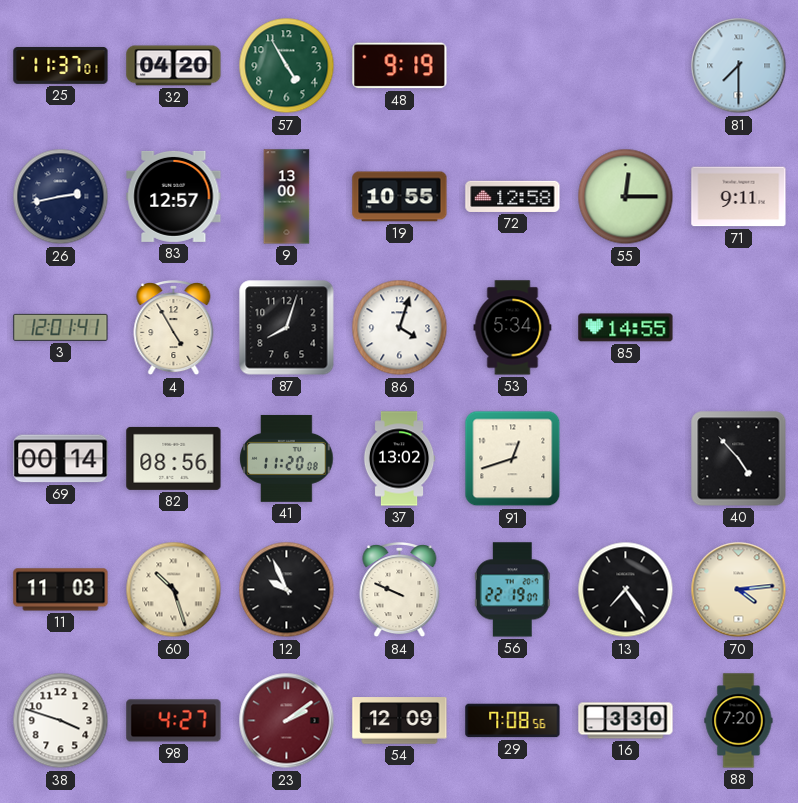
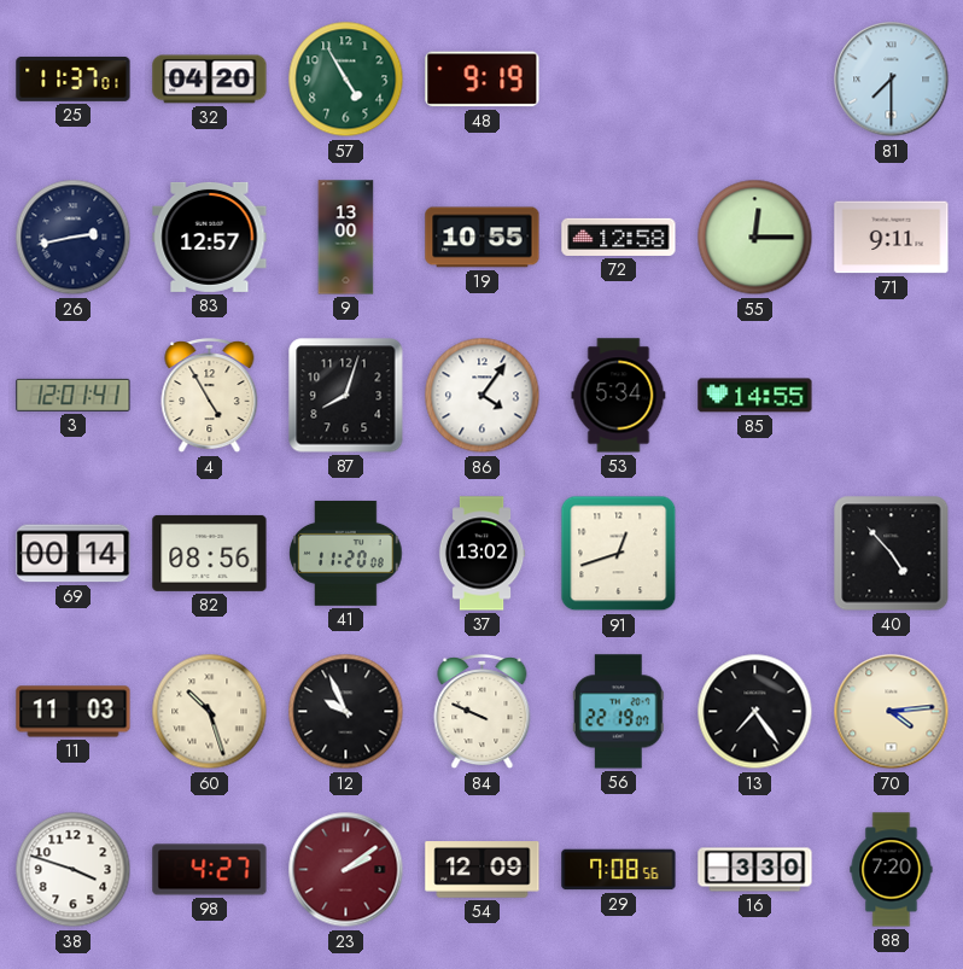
86: 4:03 -> 4:06 (483, 396)
